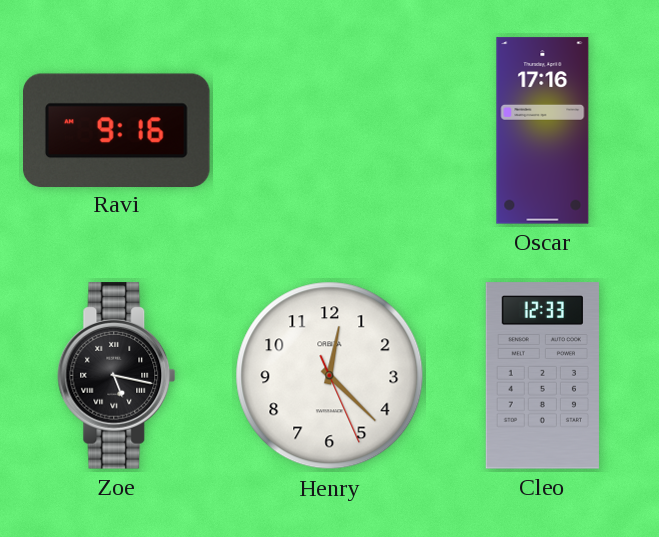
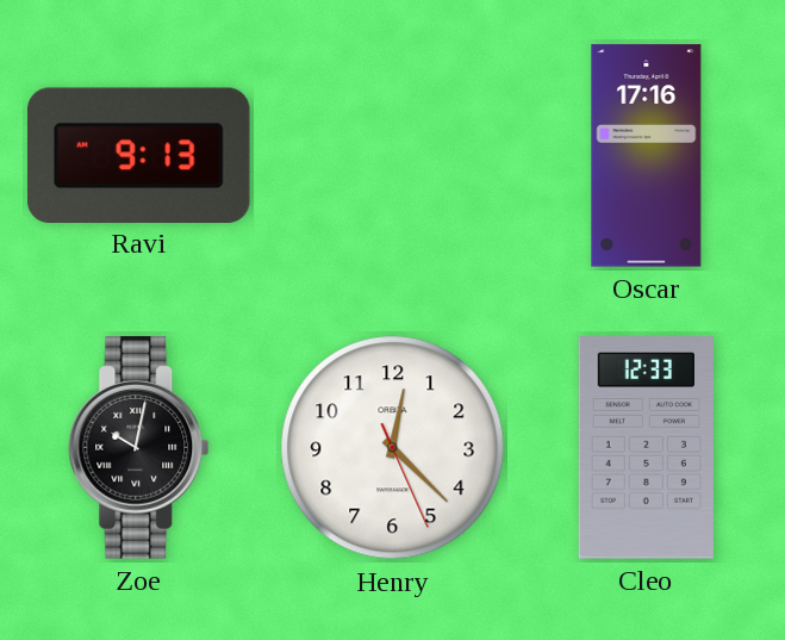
Ravi: 9:16 -> 9:13 (139, 155)
Zoe: 5:17 -> 10:02 (139, 448)
